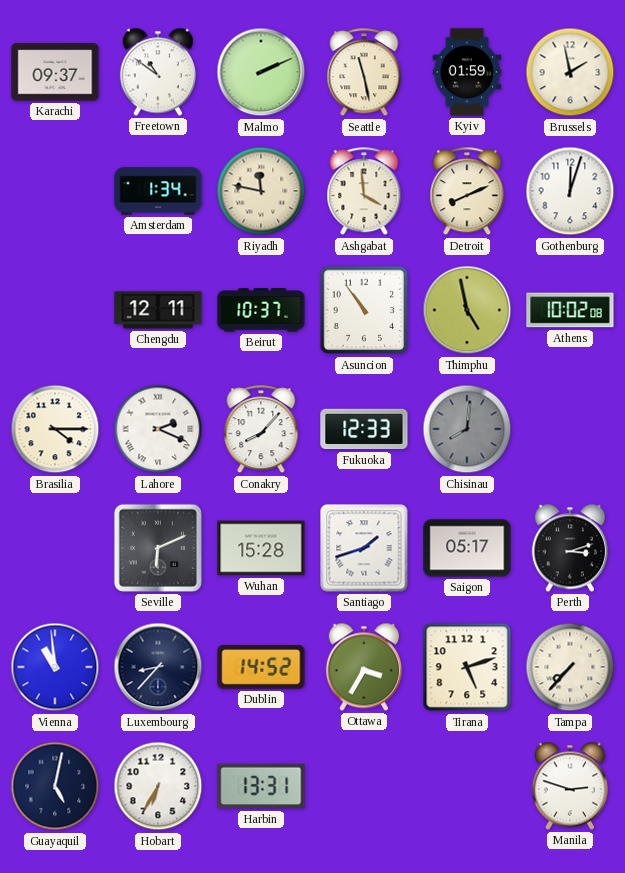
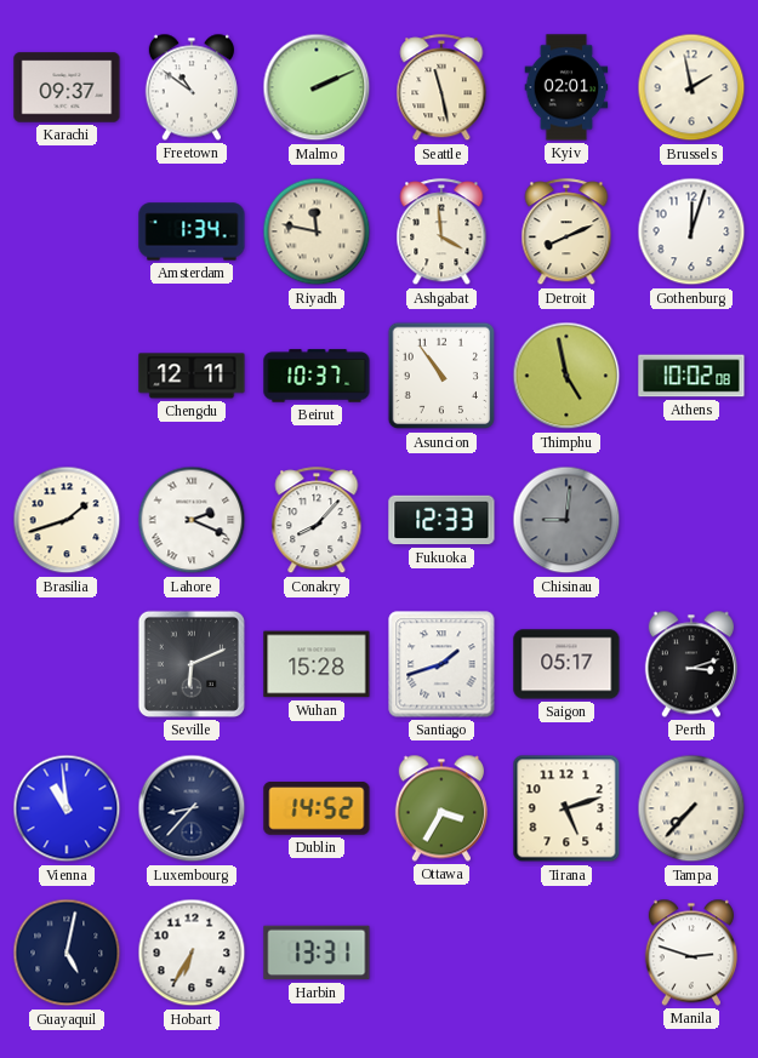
Kyiv: 01:59 -> 02:01 (566, 87)
Brasilia: 4:15 -> 1:42 (67, 520)
Chisinau: 8:01 -> 9:01 (566, 520)
